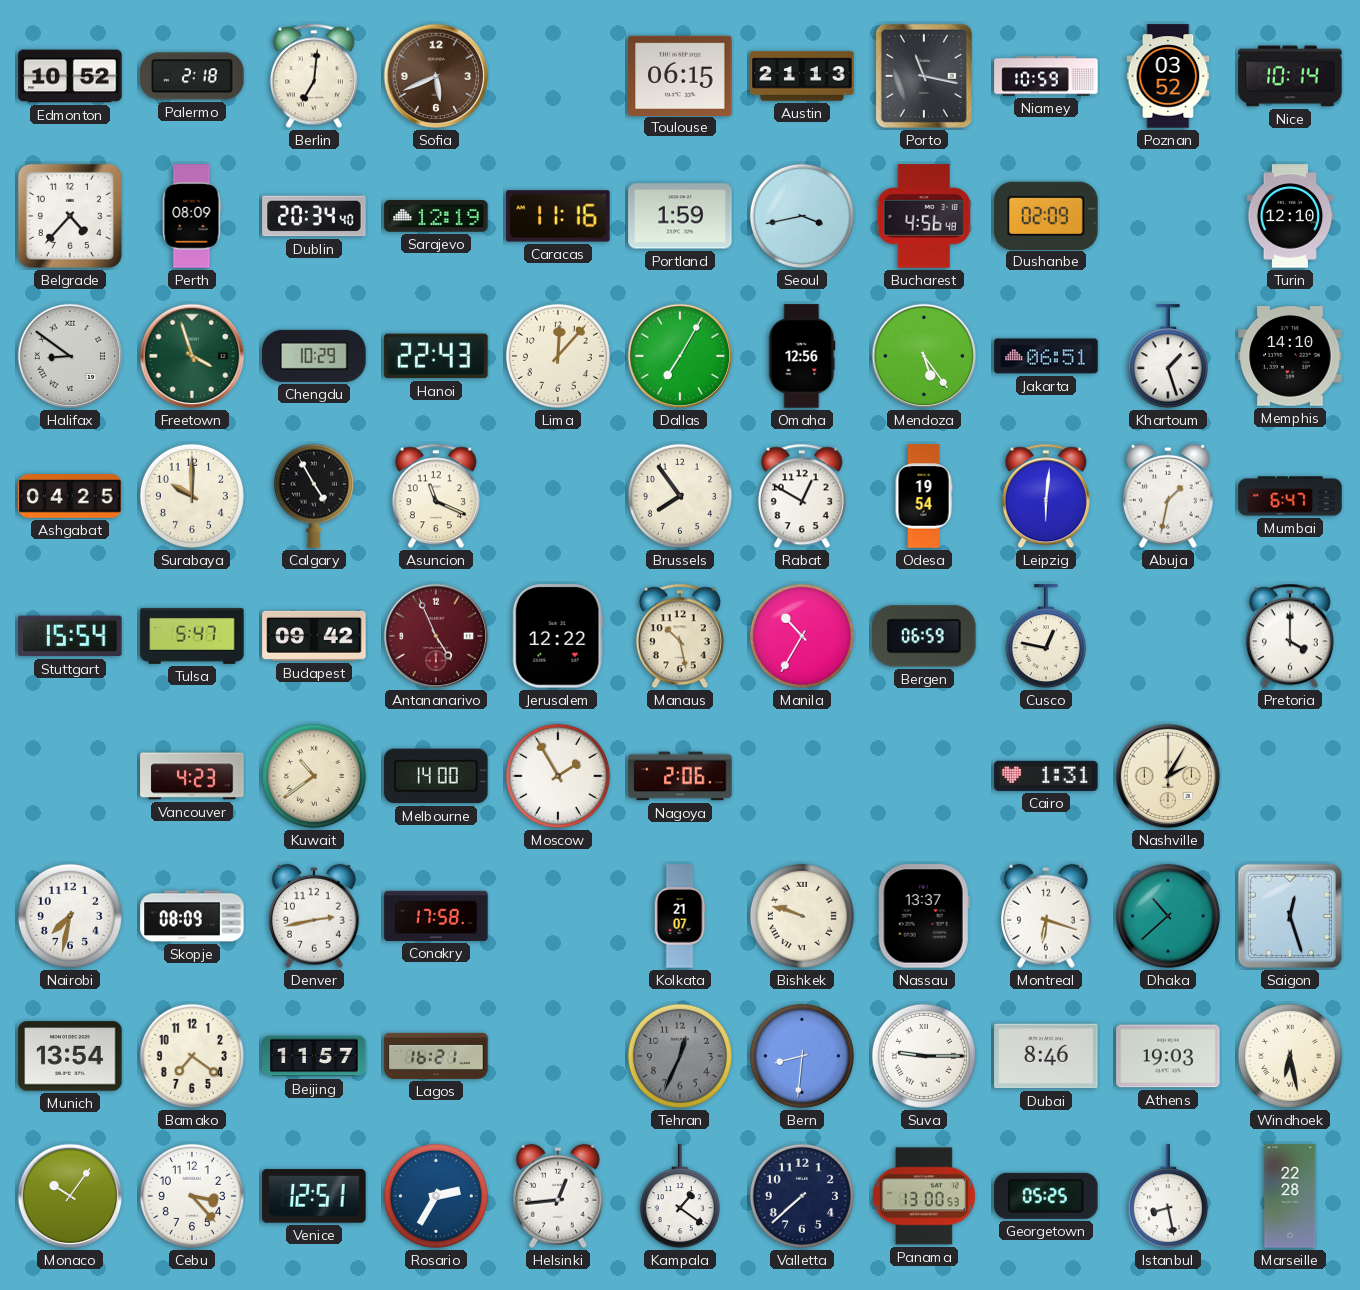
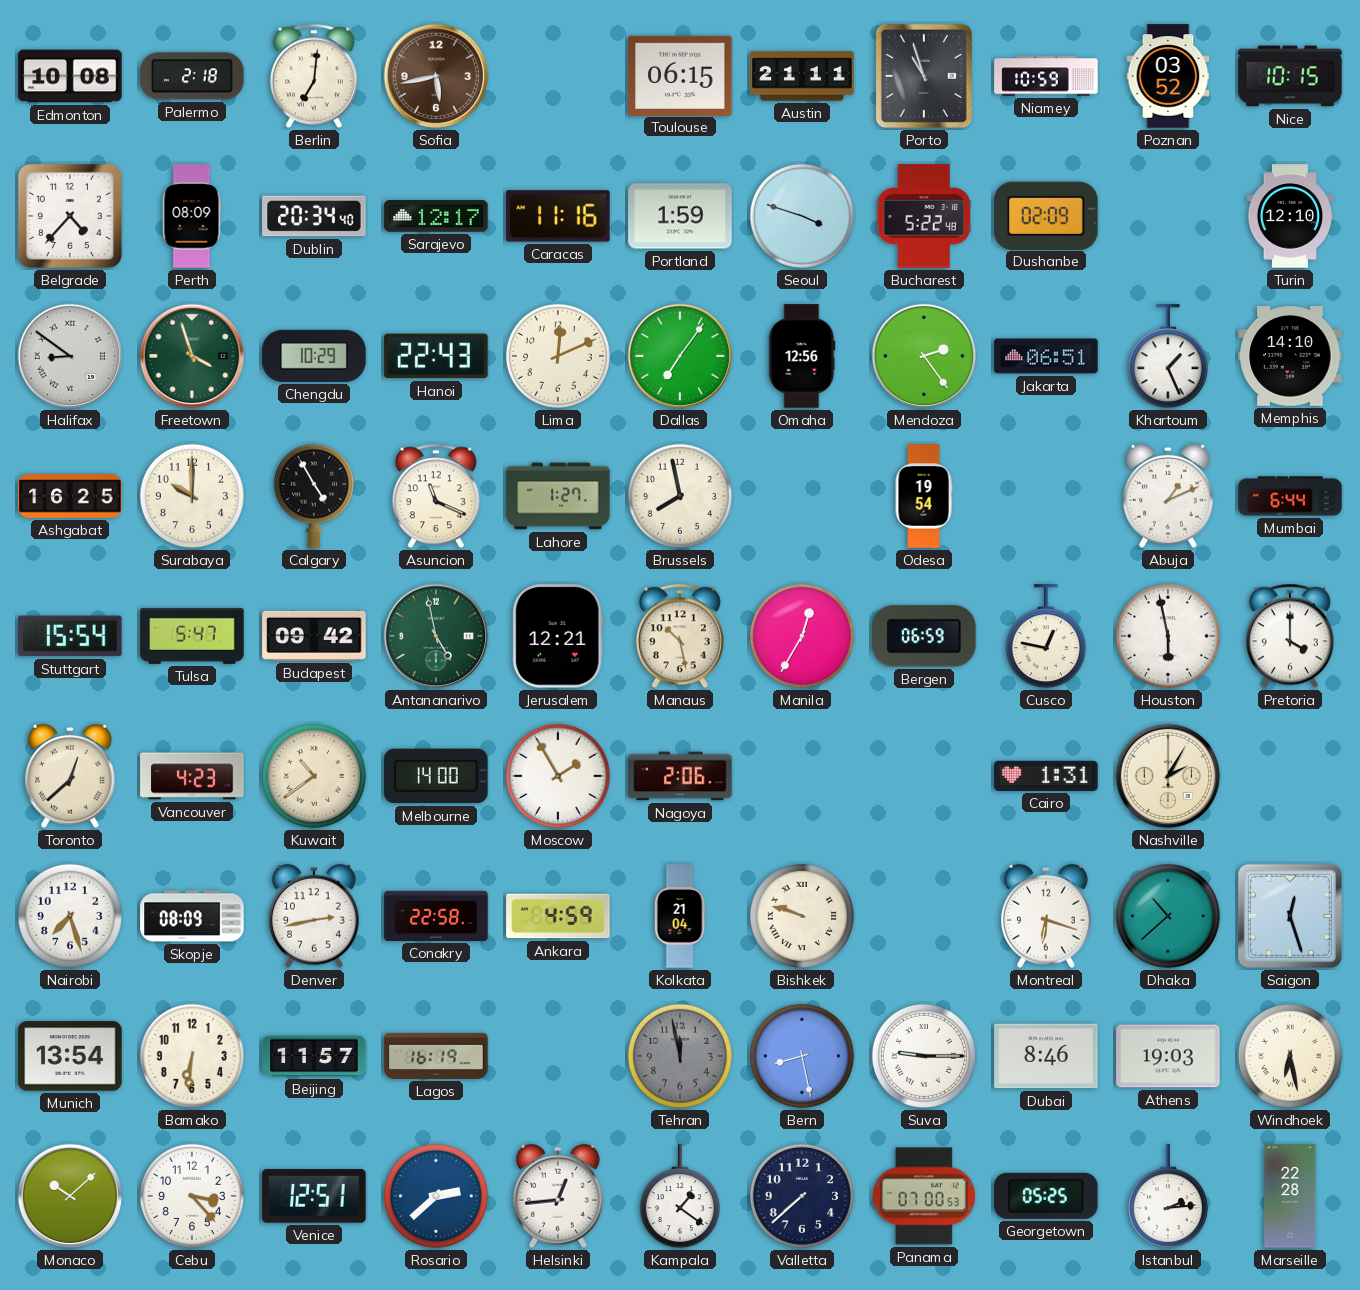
Edmonton: 10:52 -> 10:08 (70, 76)
Sofia: 5:41 -> 5:43 (436, 76)
Austin: 21:13 -> 21:11 (802, 76)
Porto: 11:17 -> 10:57 (924, 76)
Nice: 10:14 -> 10:15 (1290, 76)
Sarajevo: 12:19 -> 12:17 (436, 216)
Seoul: 3:43 -> 3:48 (802, 216)
Bucharest: 4:56 -> 5:22 (923, 216)
Lima: 12:07 -> 12:11 (558, 356)
Dallas: 7:05 -> 7:06 (680, 356)
Mendoza: 5:24 -> 2:24 (924, 356)
Khartoum: 1:27 -> 1:26 (1168, 357)
Ashgabat: 04:25 -> 16:25 (70, 496)
Lahore: none -> 1:27 (558, 496)
Brussels: 7:54 -> 7:58 (680, 496)
Rabat: 12:50 -> none (802, 496)
Leipzig: 6:01 -> none (1046, 496)
Abuja: 1:32 -> 1:11 (1169, 496)
Mumbai: 6:47 -> 6:44 (1290, 496)
Antananarivo: 4:56 -> 4:58 (436, 636)
Antananarivo dial: burgundy -> green (436, 636)
Jerusalem: 12:22 -> 12:21 (558, 636)
Manila: 10:35 -> 12:35 (802, 636)
Houston: none -> 5:58 (1168, 636)
Toronto: none -> 12:38 (71, 776)
Nairobi: 7:32 -> 7:27 (70, 916)
Conakry: 17:58 -> 22:58 (436, 916)
Ankara: none -> 4:59 (558, 916)
Kolkata: 21:07 -> 21:04 (680, 916)
Nassau: 13:37 -> none (924, 916)
Bamako: 7:21 -> 6:31 (192, 1056)
Lagos: 16:21 -> 16:19 (436, 1056)
Tehran: 12:34 -> 11:58 (680, 1056)
Bern: 8:31 -> 8:28 (802, 1056)
Monaco: 10:06 -> 10:08 (70, 1196)
Rosario: 2:35 -> 2:38 (436, 1196)
Panama: 13:00 -> 07:00 (924, 1196)
Istanbul: 8:28 -> 2:14 (1168, 1197)
